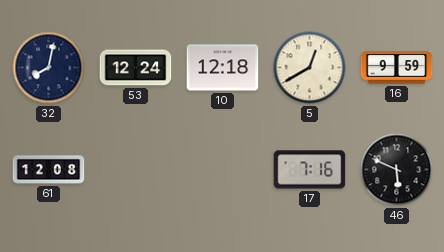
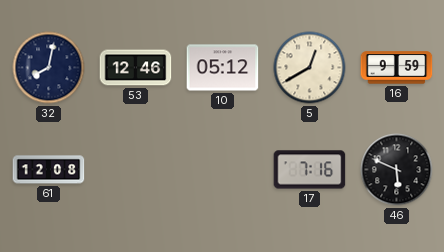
53: 12:24 -> 12:46 (136, 68)
10: 12:18 -> 05:12 (223, 68)
